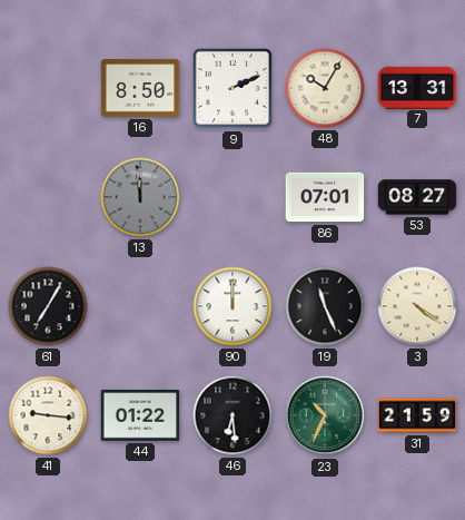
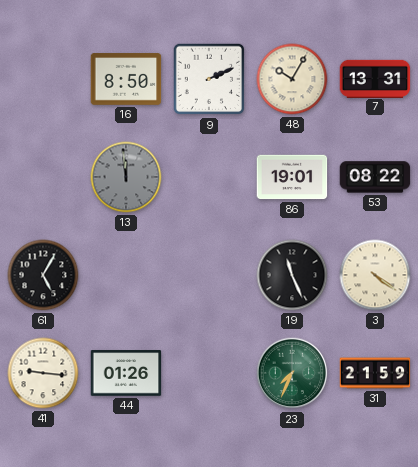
86: 07:01 -> 19:01 (292, 177)
53: 08:27 -> 08:22 (375, 177)
61: 7:05 -> 5:05 (43, 275)
90: 12:00 -> none (233, 306)
44: 01:22 -> 01:26 (126, 373)
46: 6:29 -> none (233, 415)
23: 10:34 -> 7:34 (292, 373)
